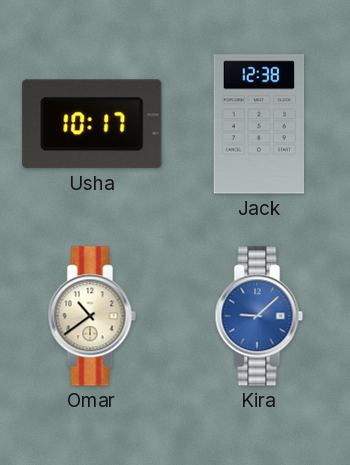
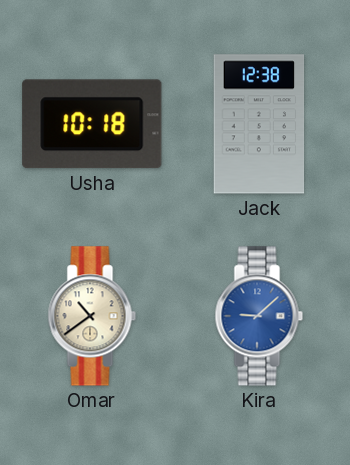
Usha: 10:17 -> 10:18 (92, 124)
